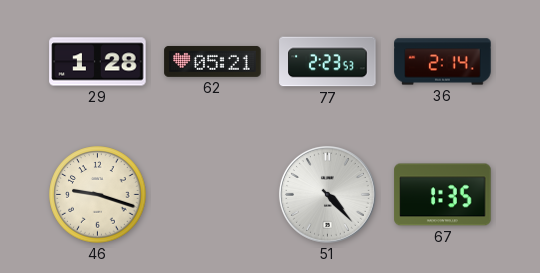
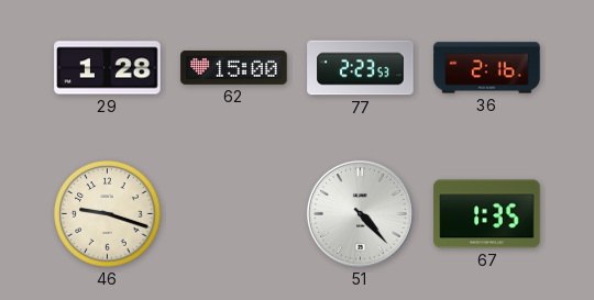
62: 05:21 -> 15:00 (234, 67)
36: 2:14 -> 2:16 (487, 68)
